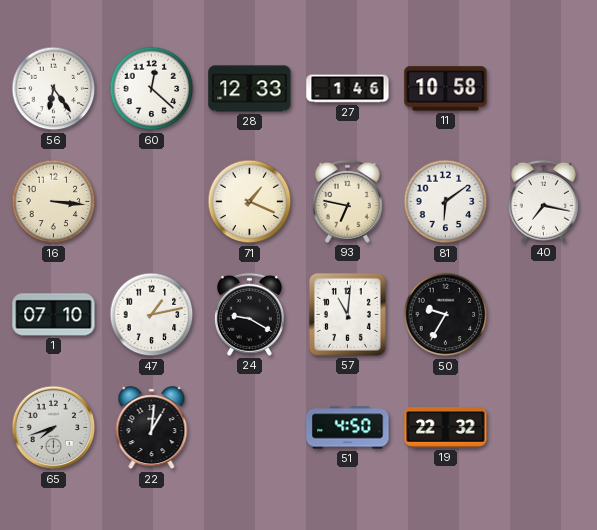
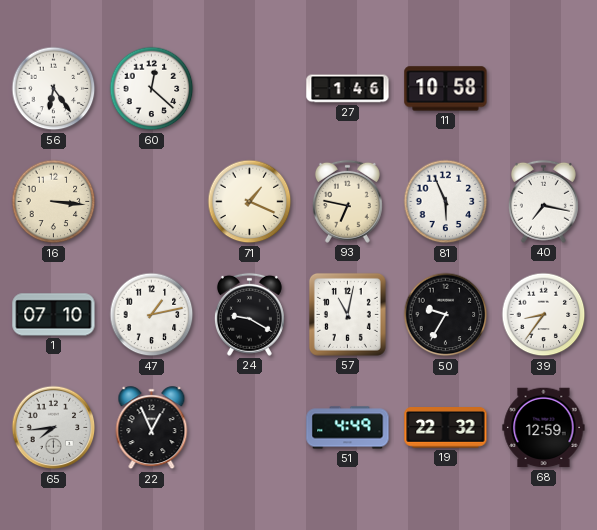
28: 12:33 -> none (250, 89)
81: 6:09 -> 5:56 (446, 202)
57: 11:01 -> 11:02 (347, 314)
39: none -> 8:36 (544, 315)
65: 7:42 -> 7:44 (54, 428)
22: 1:01 -> 12:56 (152, 428)
51: 4:50 -> 4:49 (348, 428)
68: none -> 12:59 (544, 428)
